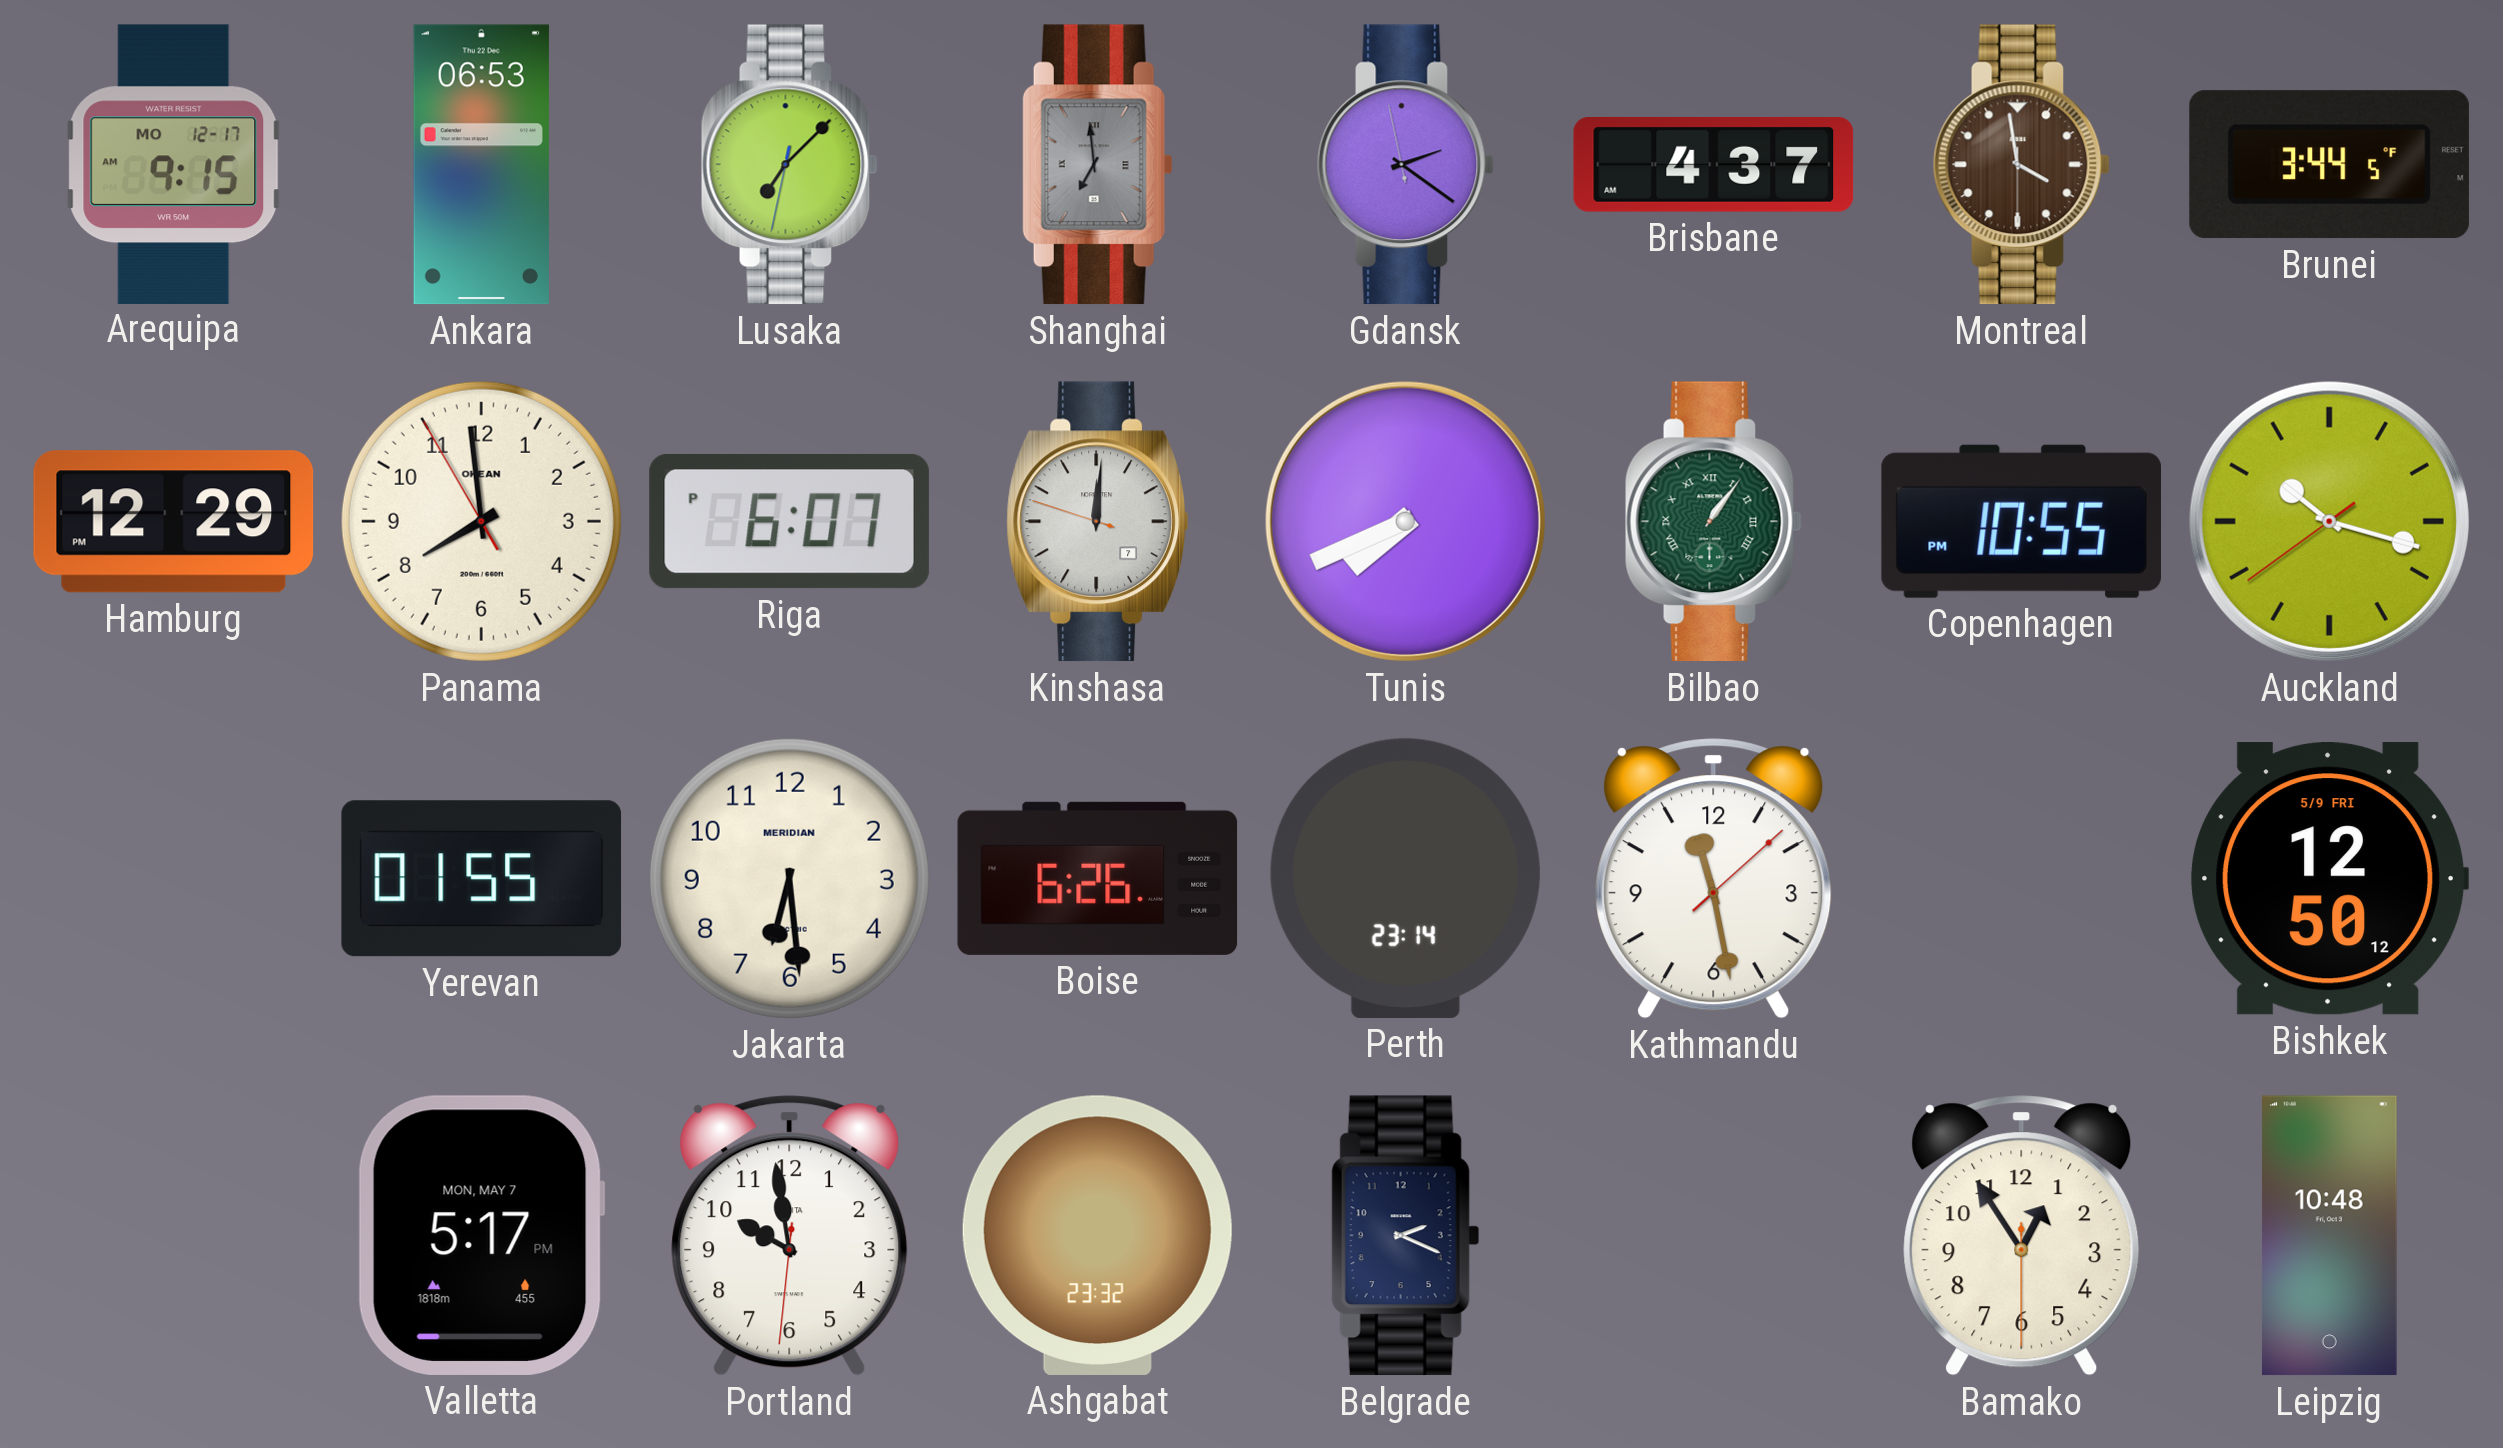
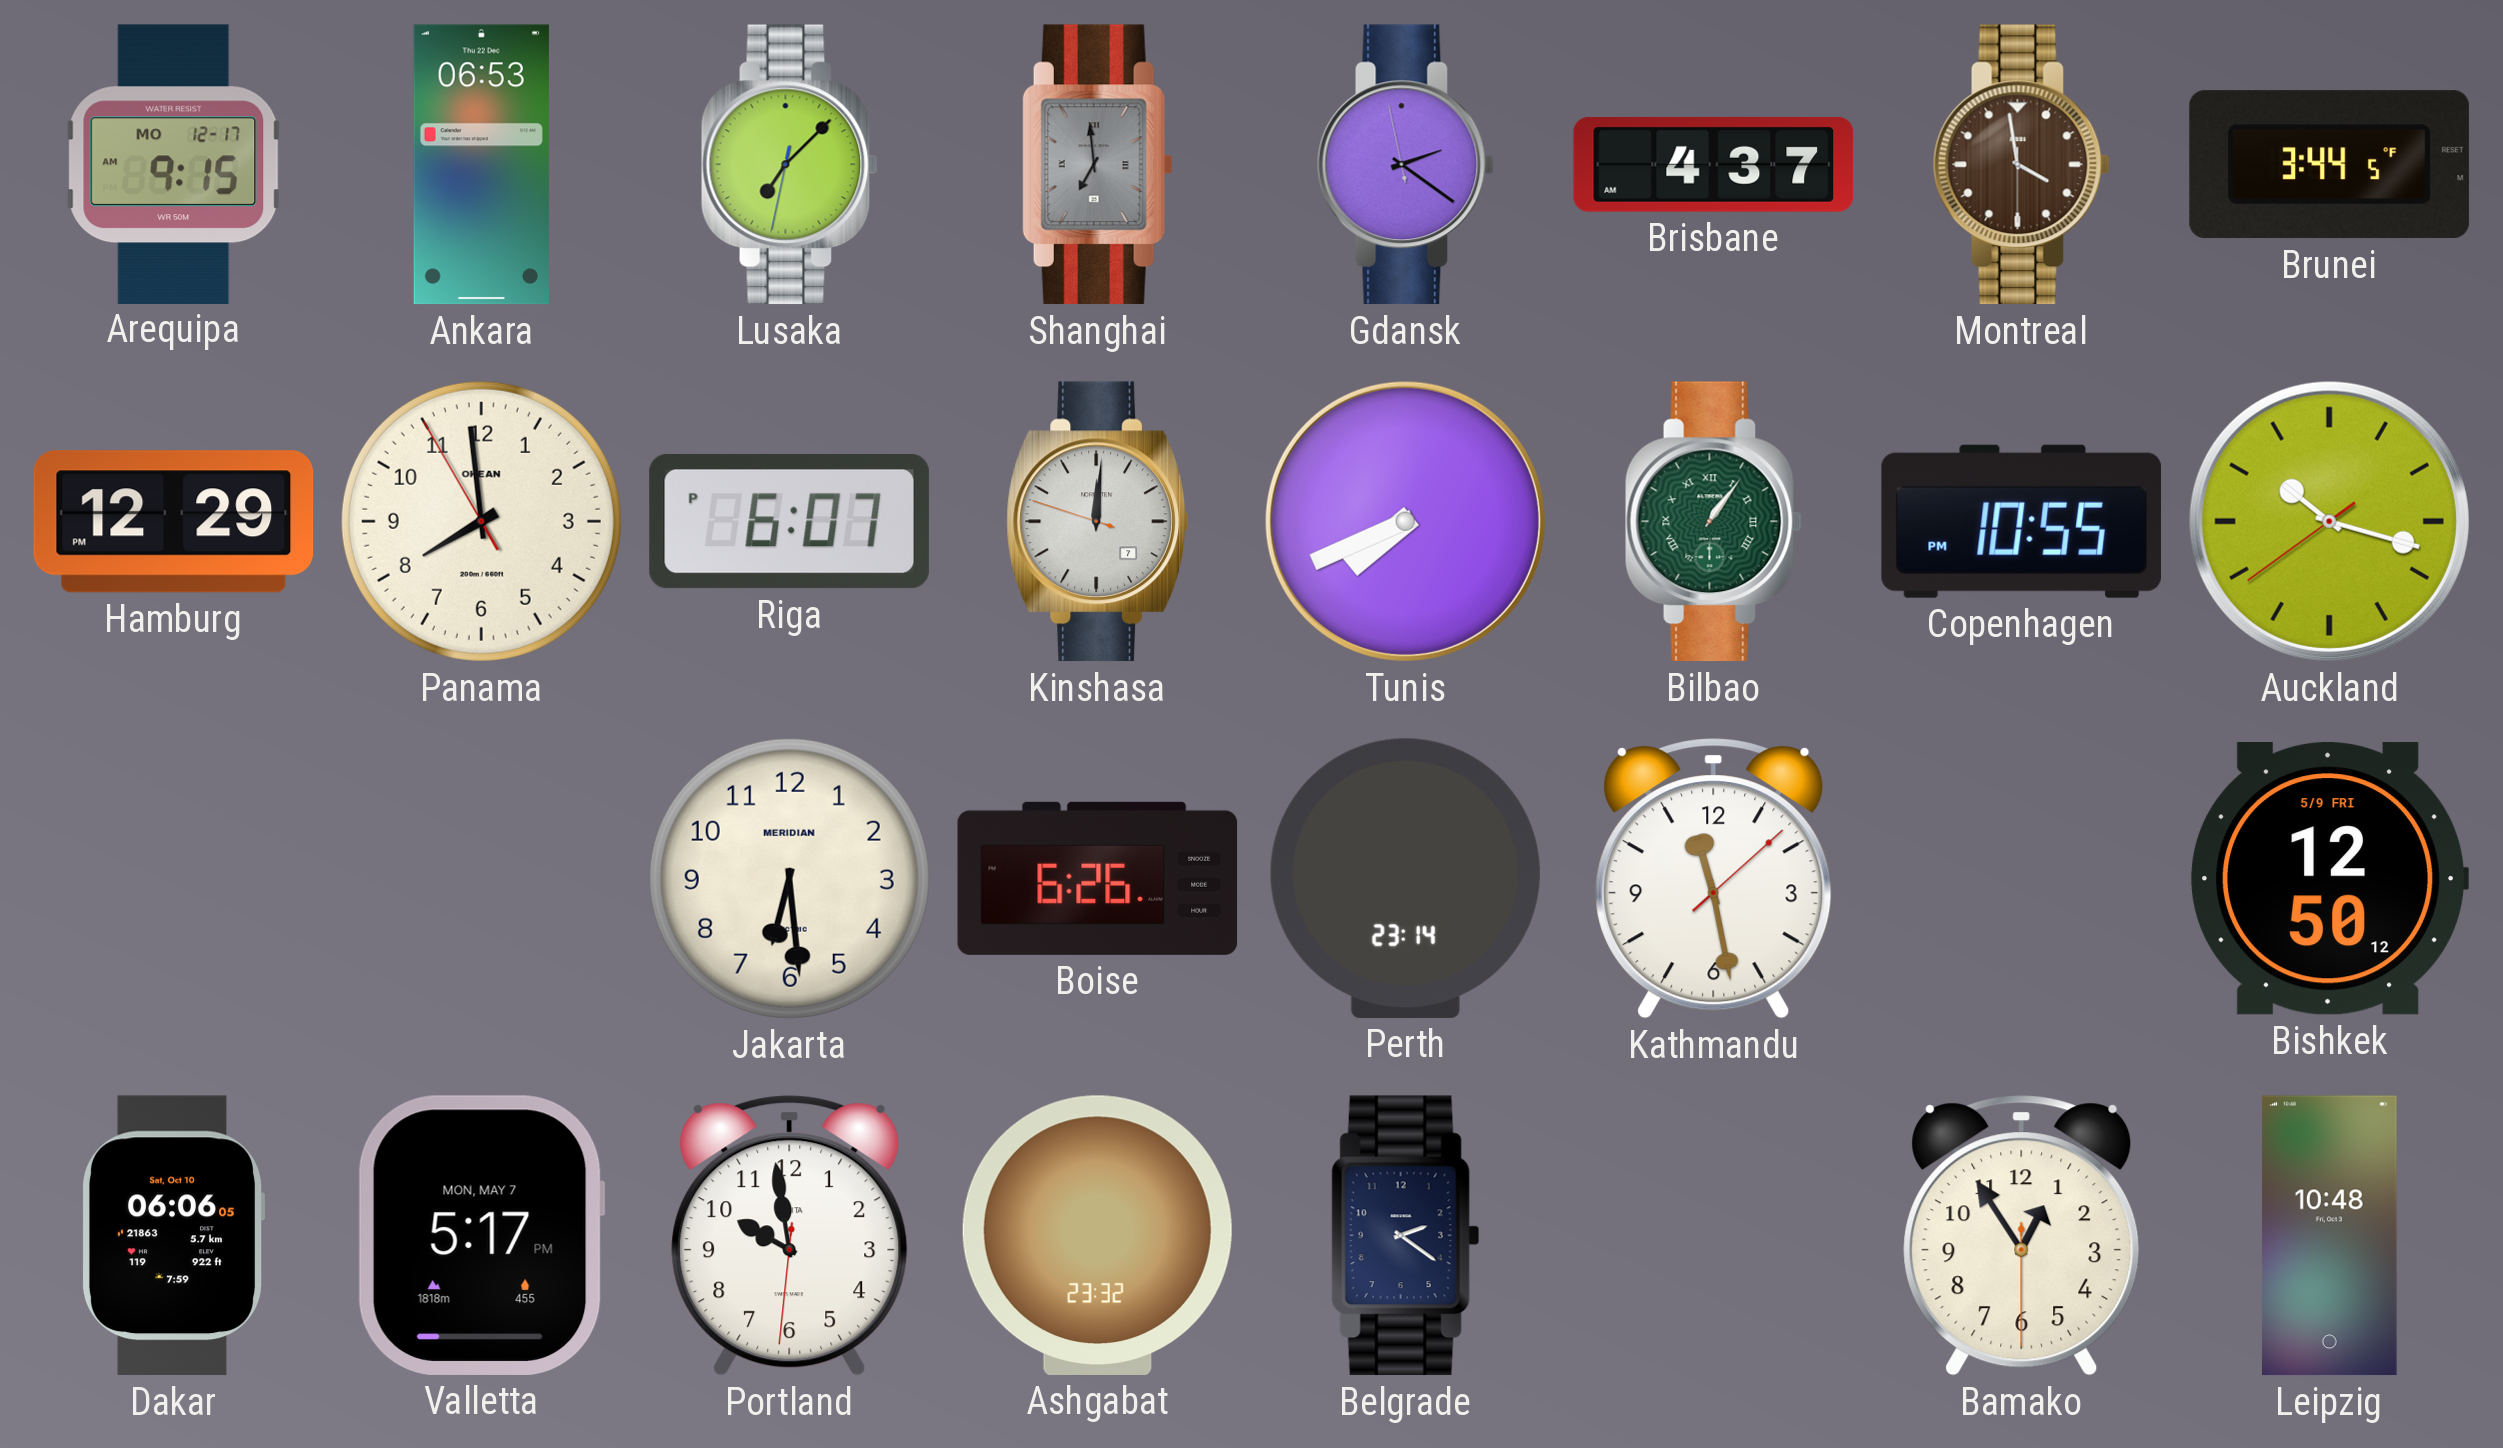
Yerevan: 01:55 -> none (482, 879)
Dakar: none -> 06:06 (172, 1236)
Belgrade: 2:19 -> 2:21 (1406, 1236)
